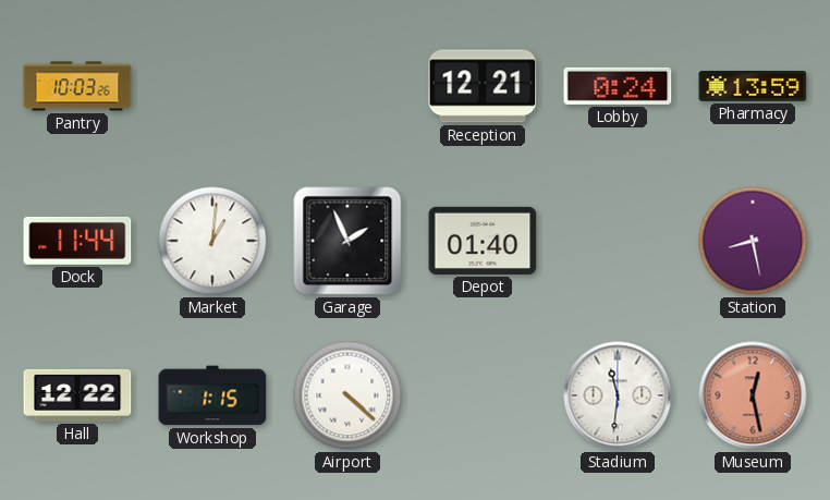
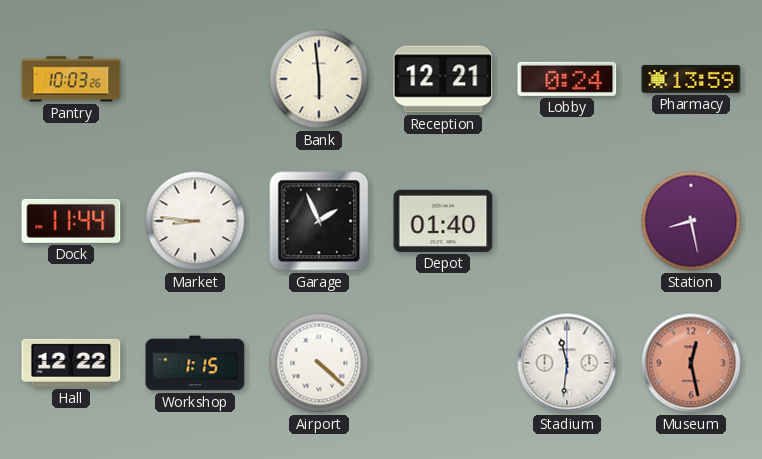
Bank: none -> 5:59 (319, 79)
Market: 1:01 -> 8:46 (195, 221)
